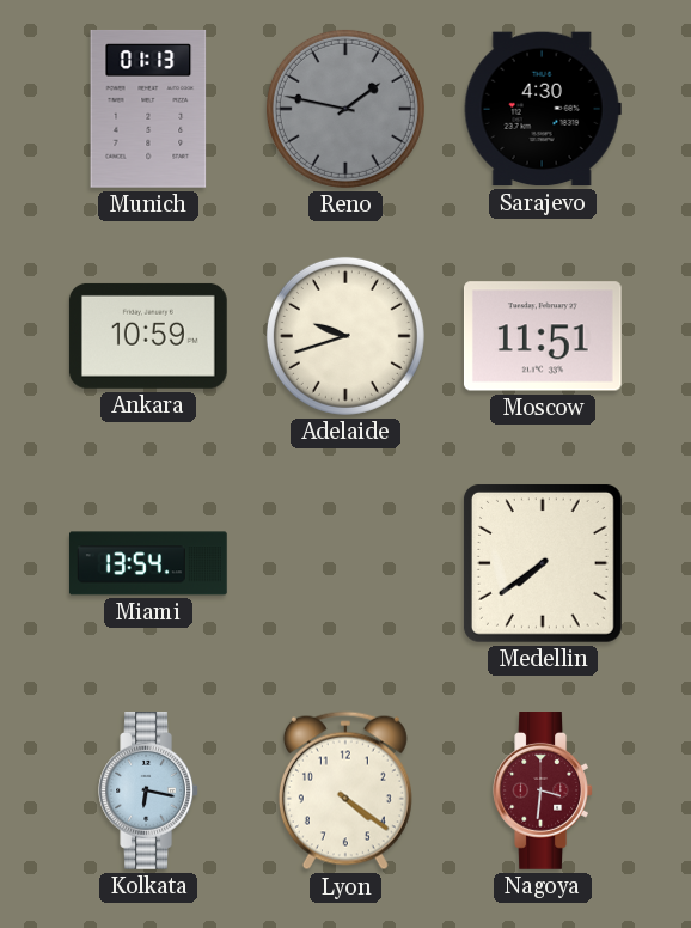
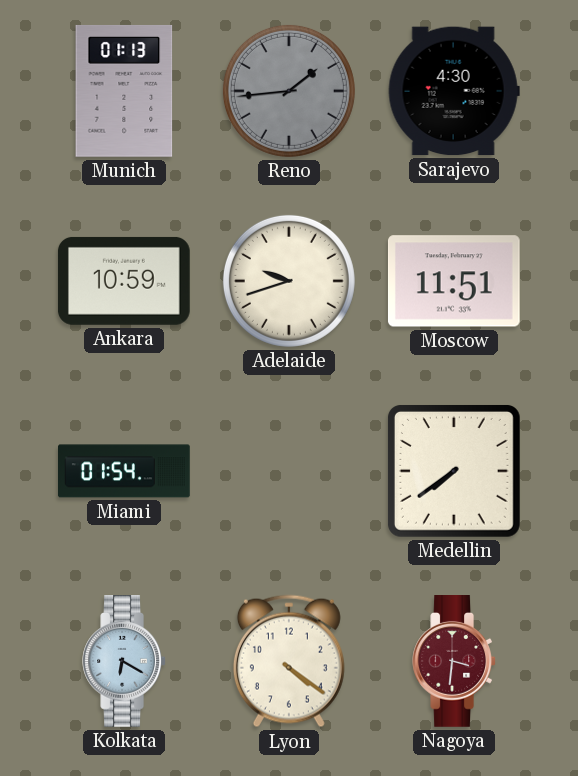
Reno: 1:47 -> 1:44 (289, 91)
Miami: 13:54 -> 01:54 (125, 471)
Kolkata: 6:17 -> 6:20 (124, 662)
